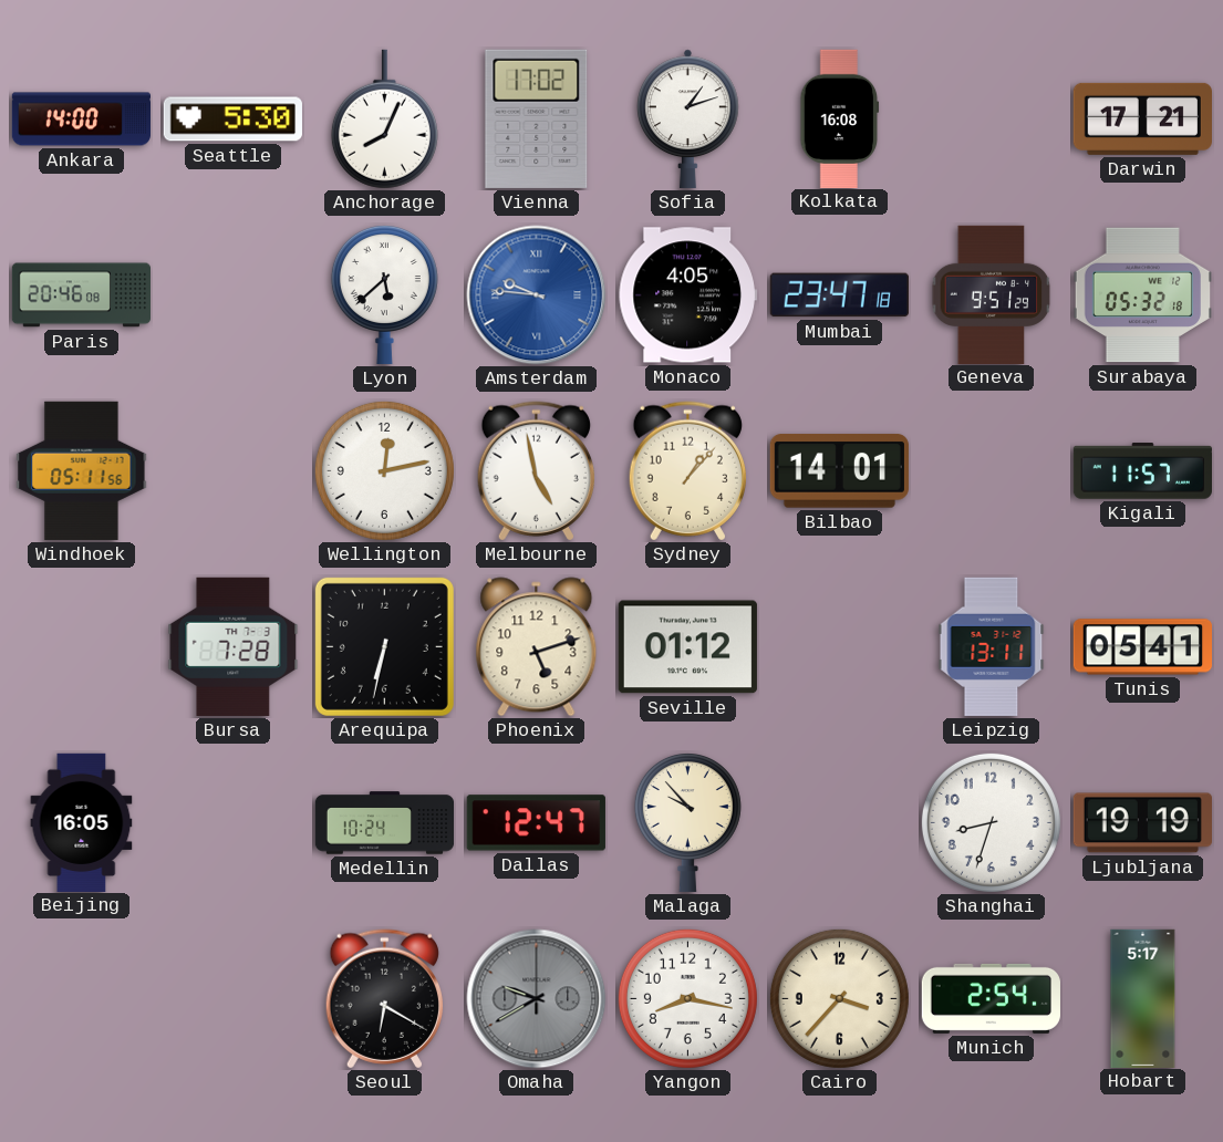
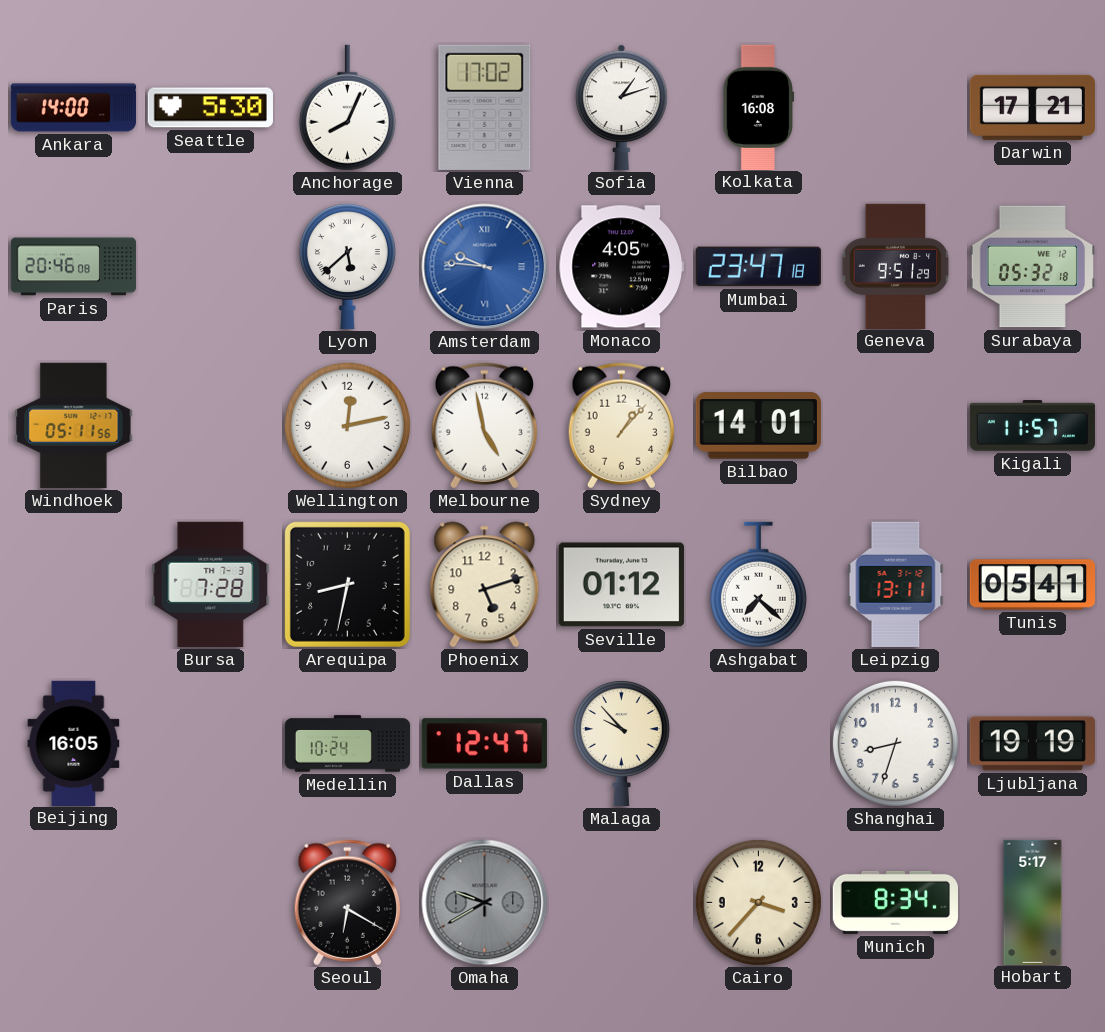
Arequipa: 6:32 -> 8:32 (347, 584)
Ashgabat: none -> 7:22 (758, 585)
Yangon: 8:17 -> none (687, 998)
Munich: 2:54 -> 8:34 (895, 902)
